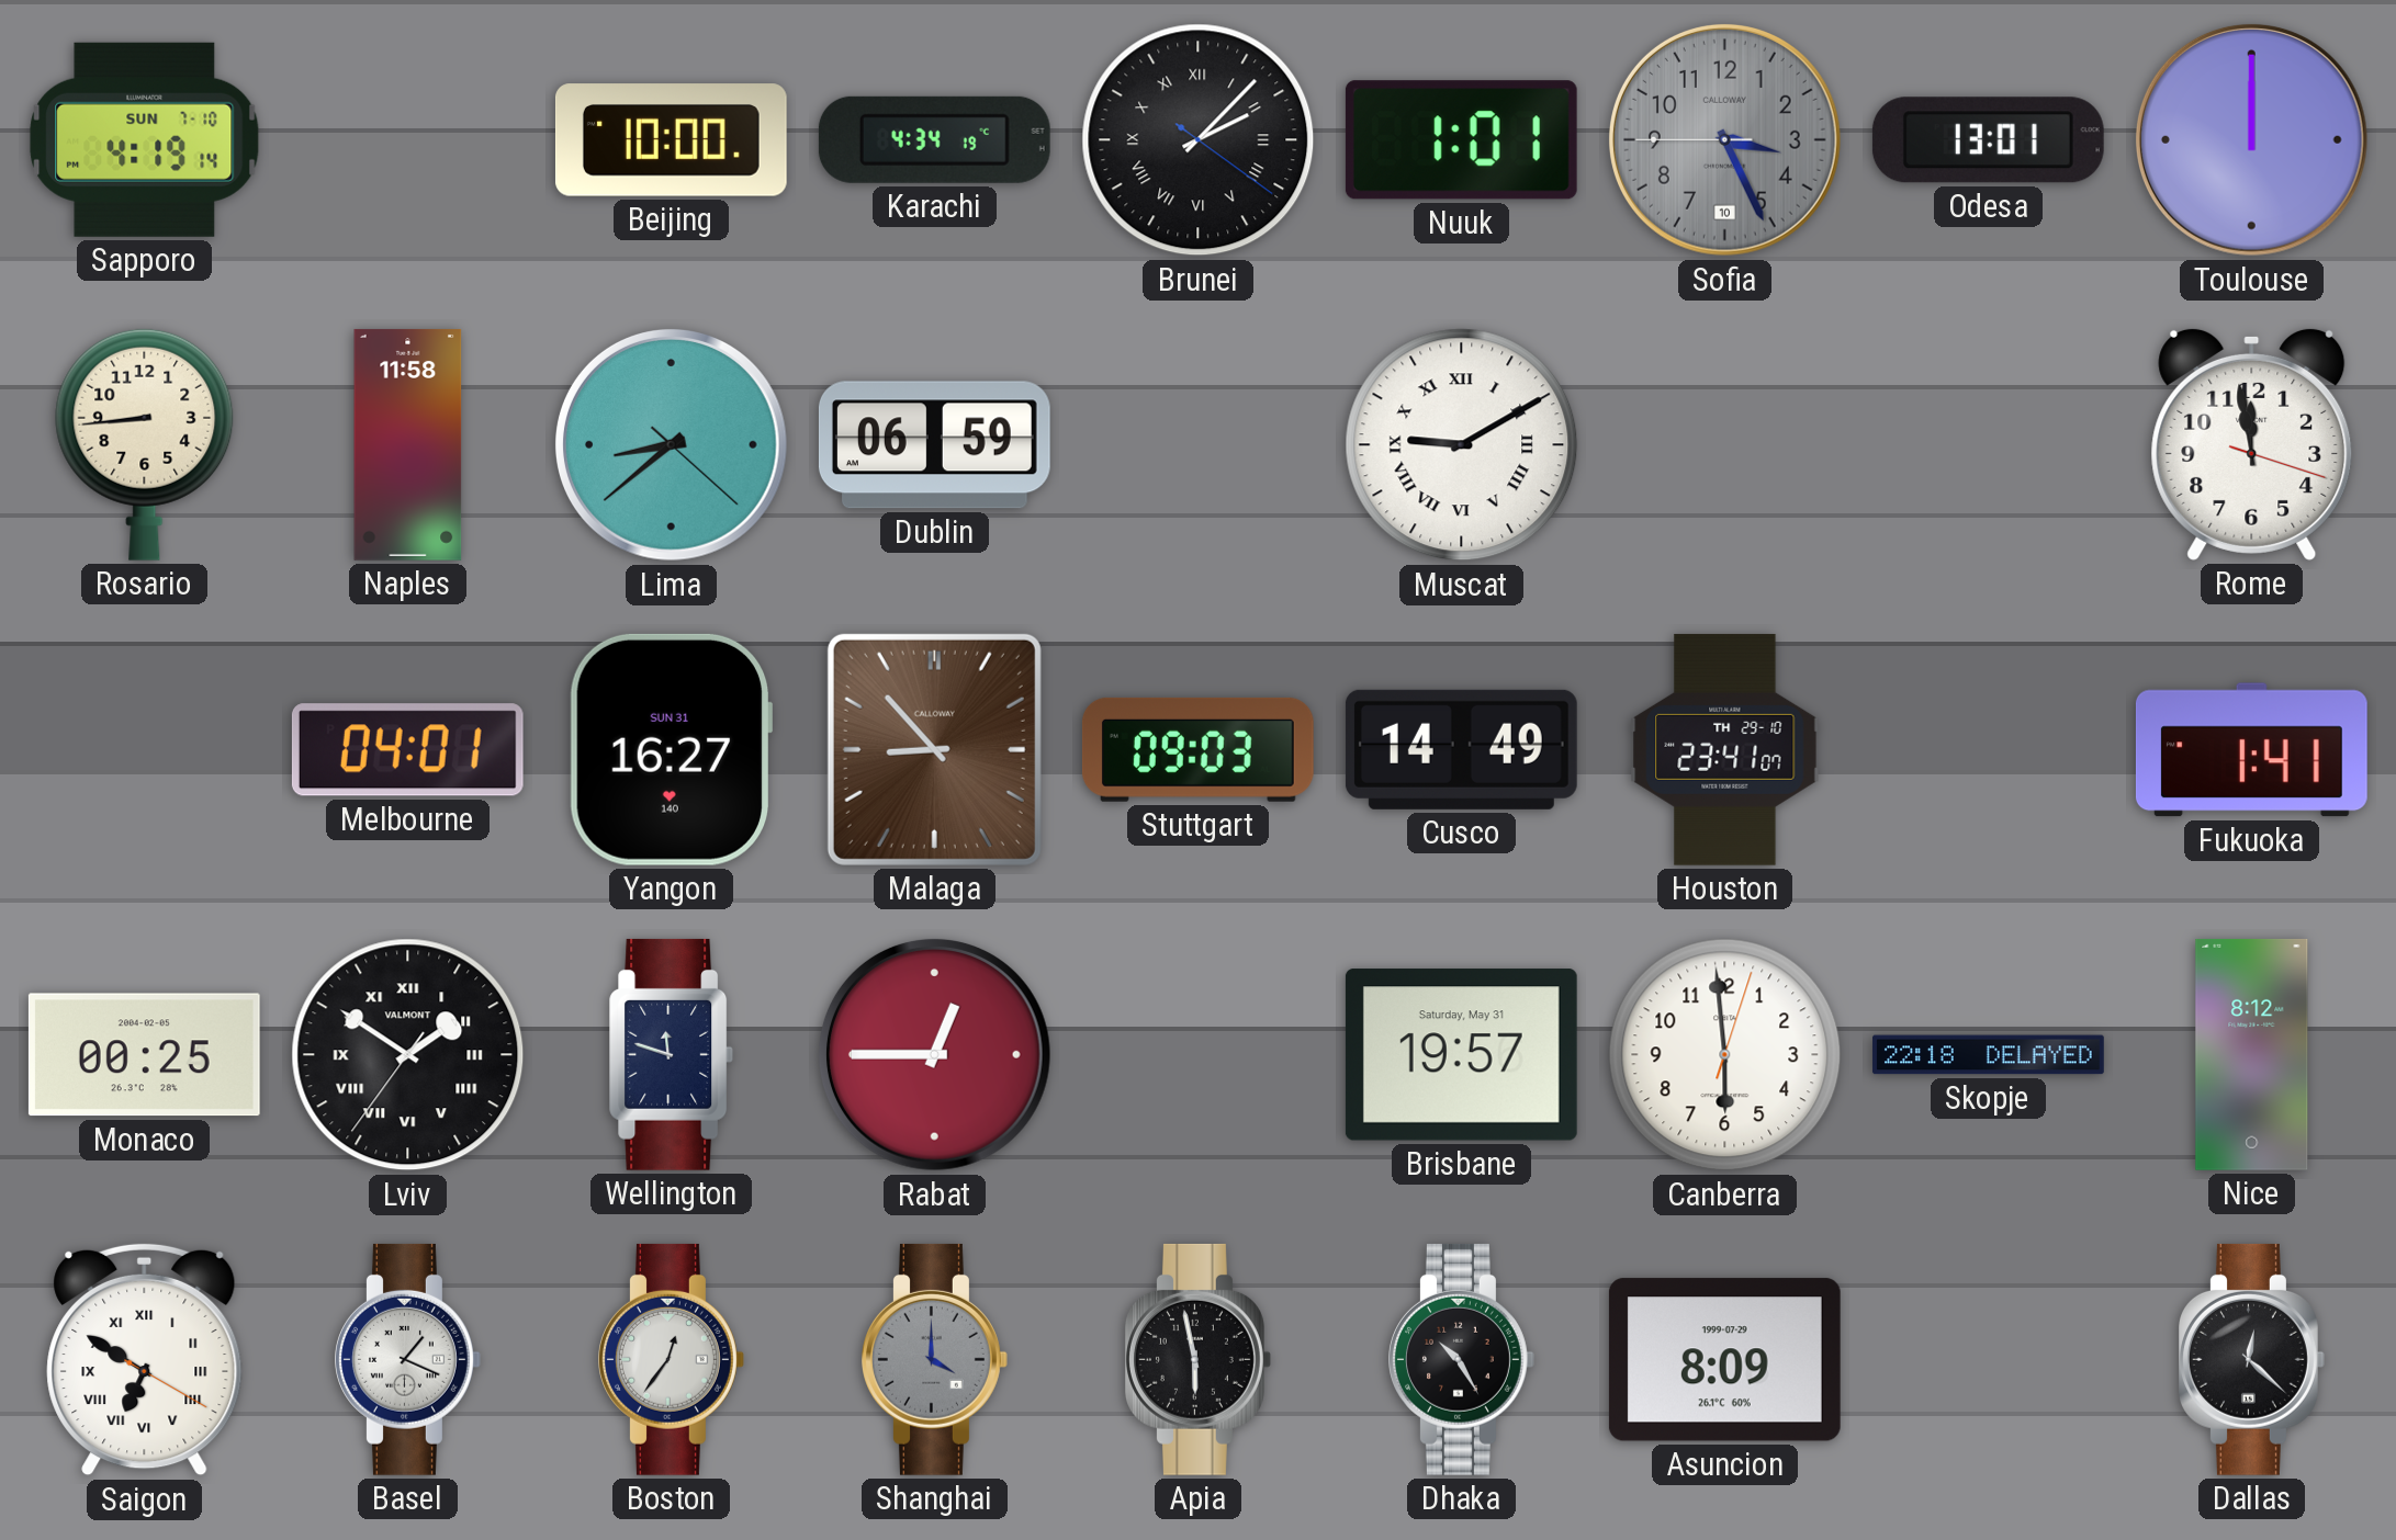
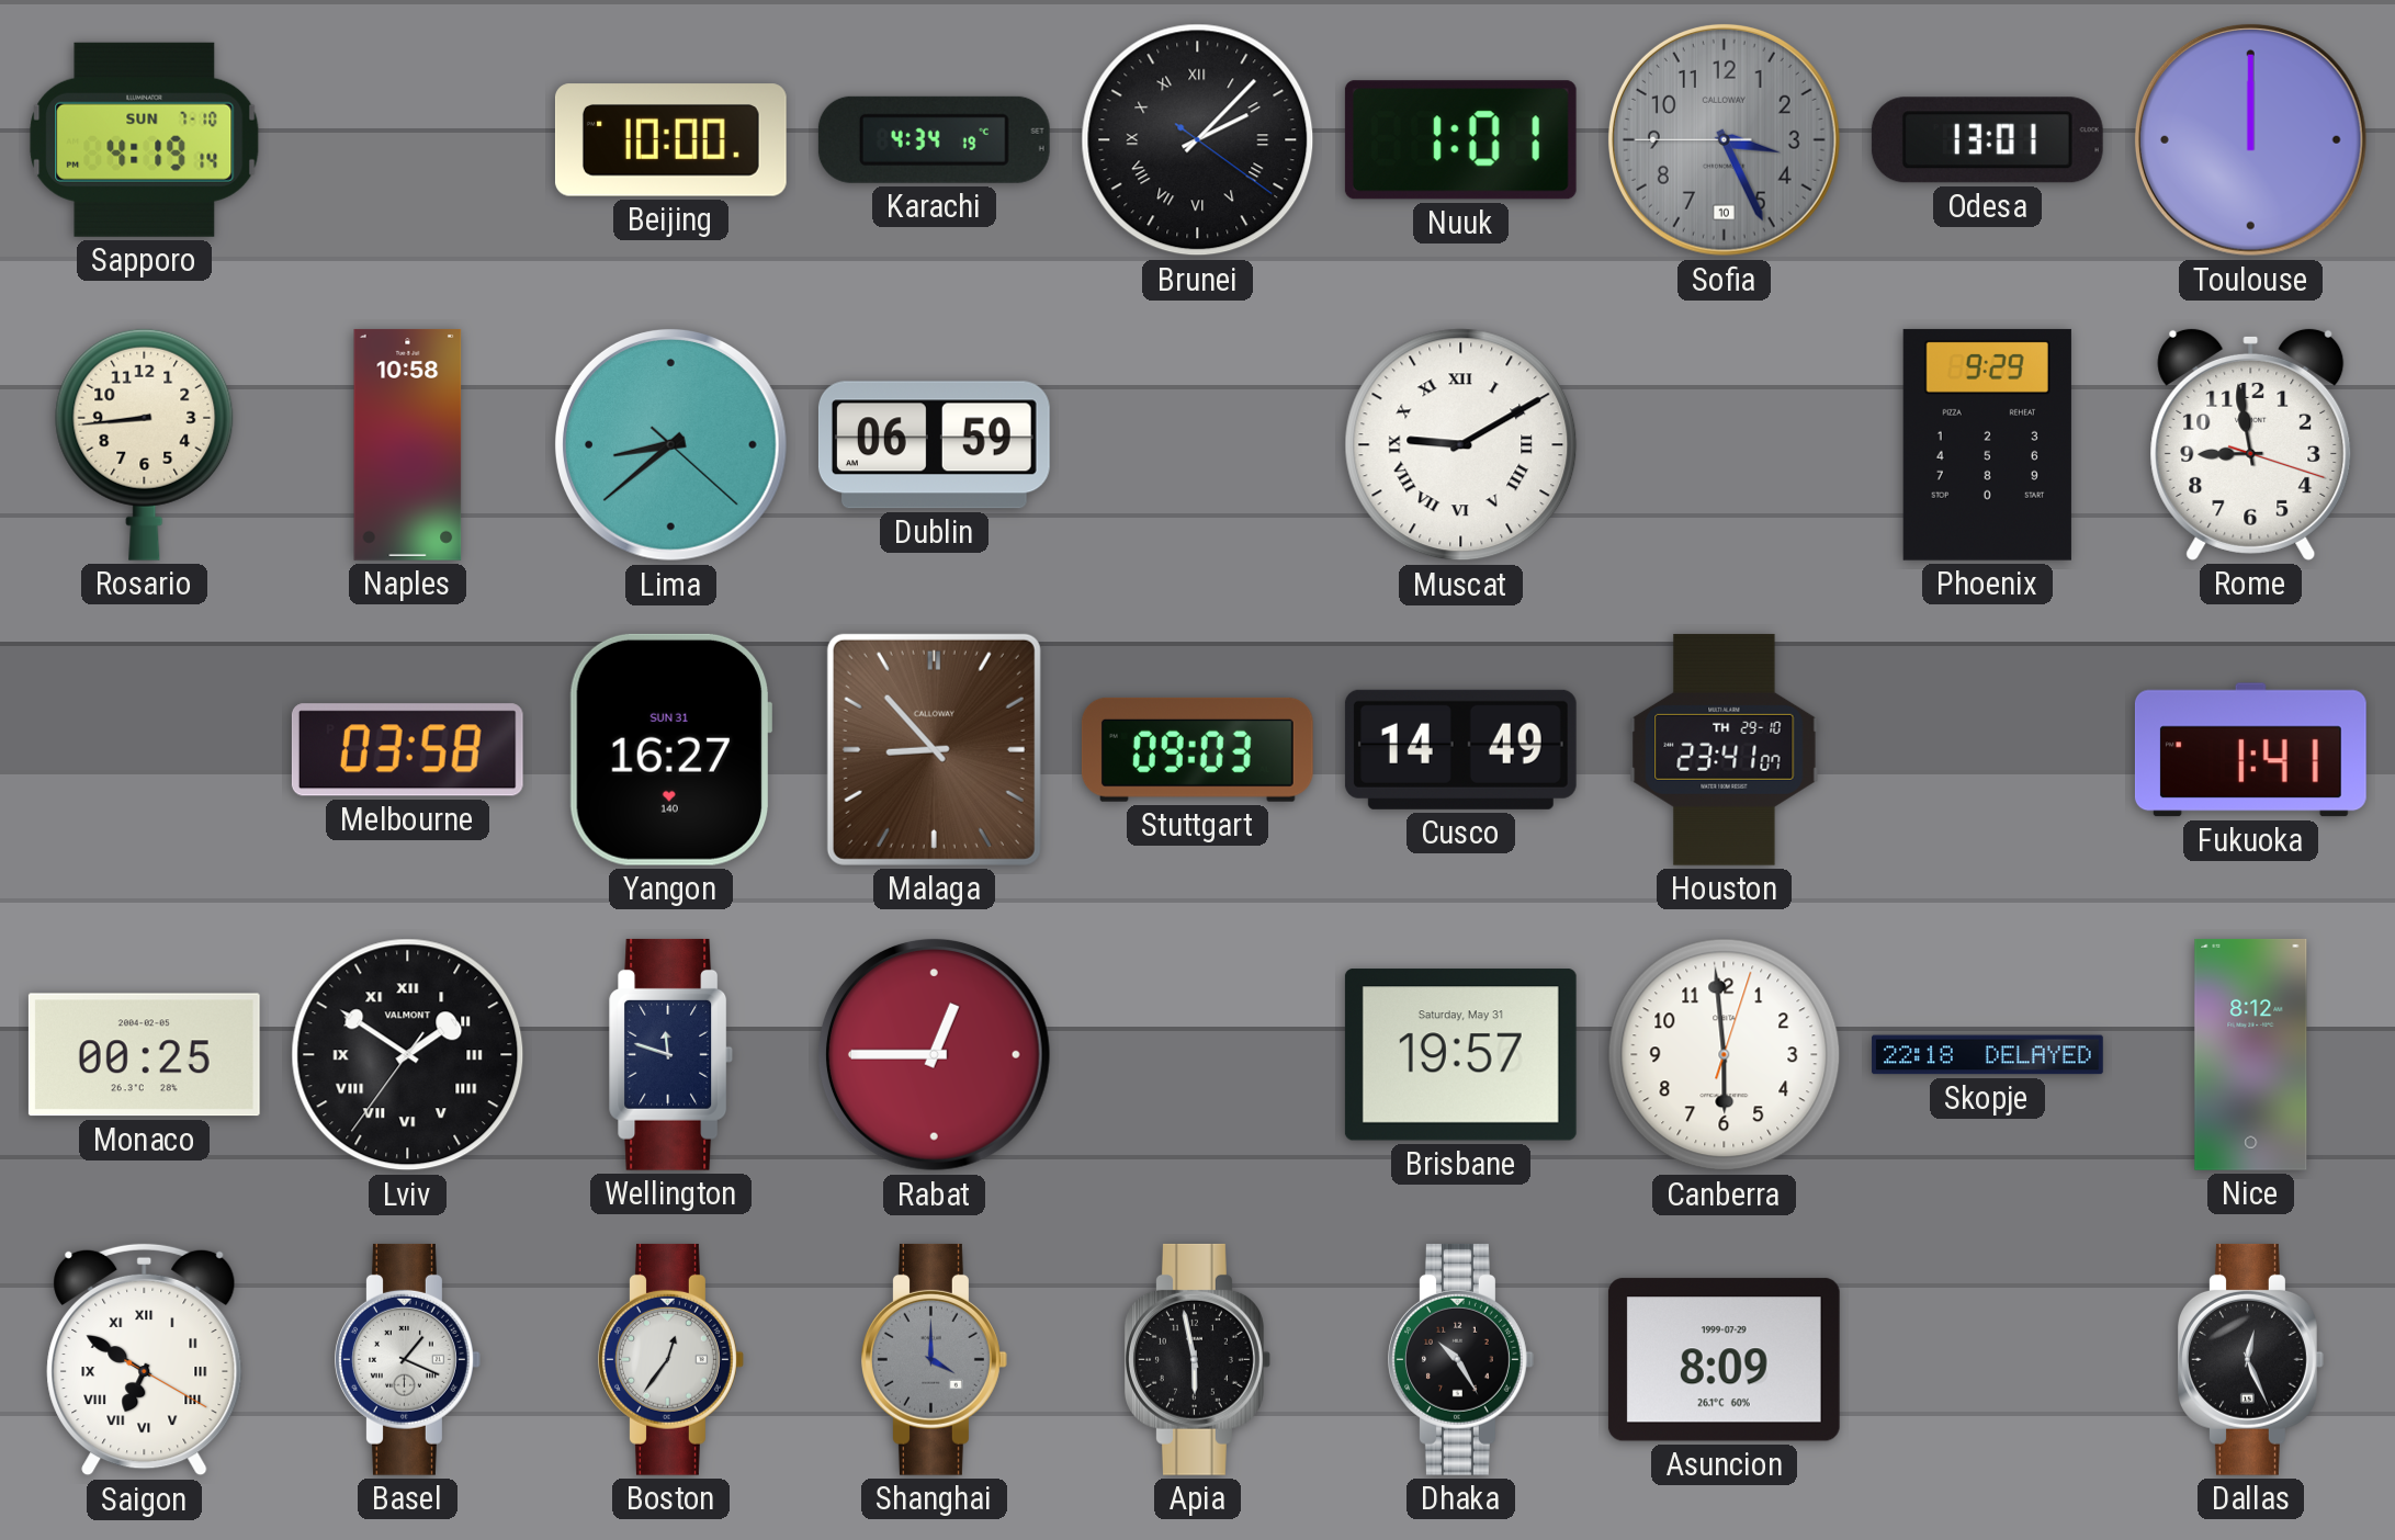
Naples: 11:58 -> 10:58 (408, 444)
Phoenix: none -> 9:29 (1987, 444)
Rome: 11:58 -> 8:58 (2251, 444)
Melbourne: 04:01 -> 03:58 (407, 750)
Dallas: 12:22 -> 12:26 (2251, 1359)
